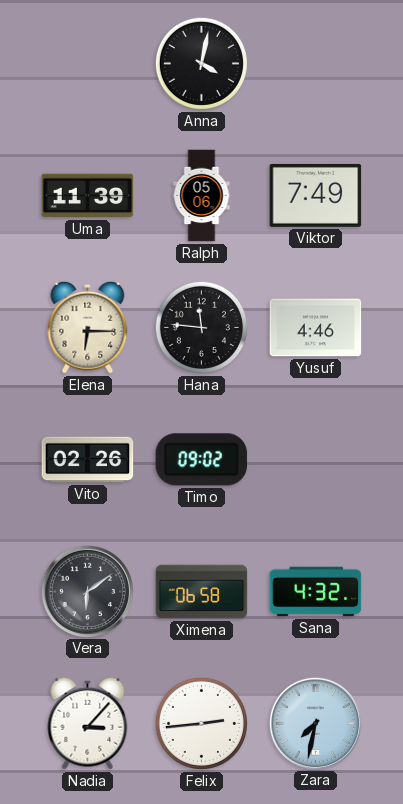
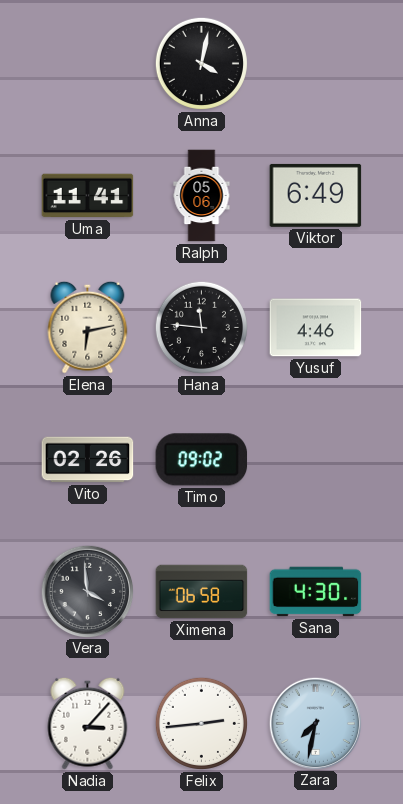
Uma: 11:39 -> 11:41 (88, 196)
Viktor: 7:49 -> 6:49 (316, 195)
Elena: 6:15 -> 6:13 (88, 327)
Vera: 6:09 -> 3:59 (87, 591)
Sana: 4:32 -> 4:30 (316, 592)
